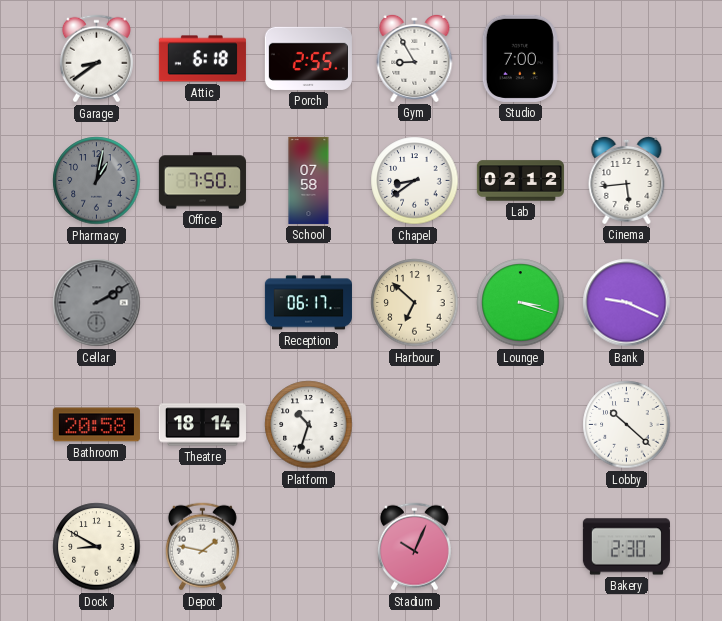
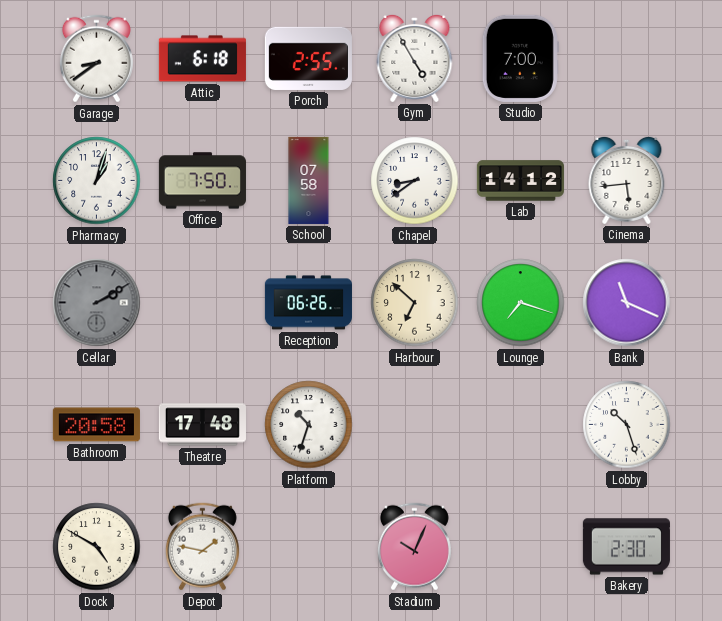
Gym: 8:55 -> 4:55 (415, 58)
Pharmacy: 1:02 -> 1:03 (97, 181)
Pharmacy dial: grey -> white (97, 181)
Lab: 02:12 -> 14:12 (520, 181)
Reception: 06:17 -> 06:26 (308, 303)
Lounge: 3:18 -> 7:18 (521, 303)
Bank: 9:19 -> 11:19 (627, 303)
Theatre: 18:14 -> 17:48 (202, 425)
Lobby: 10:22 -> 10:27 (627, 425)
Dock: 8:50 -> 4:50 (97, 547)
